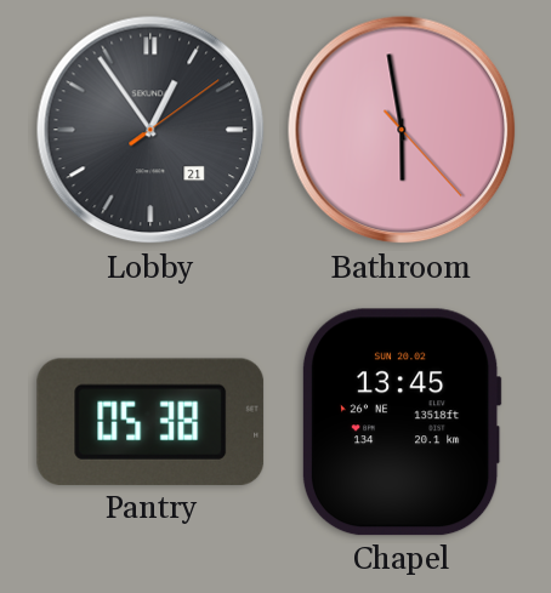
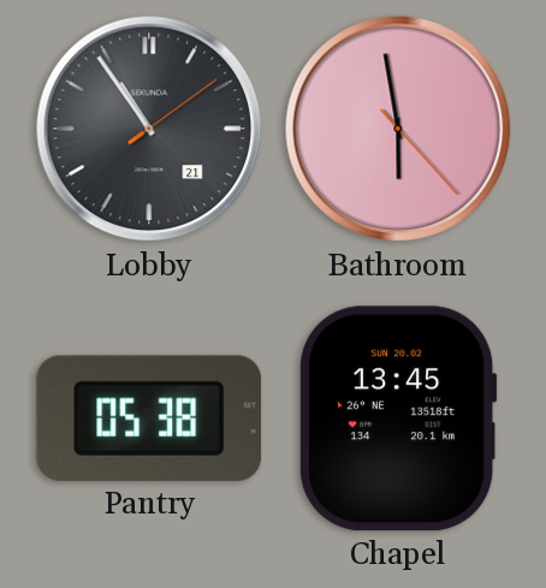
Lobby: 12:54 -> 10:54 (149, 129)
